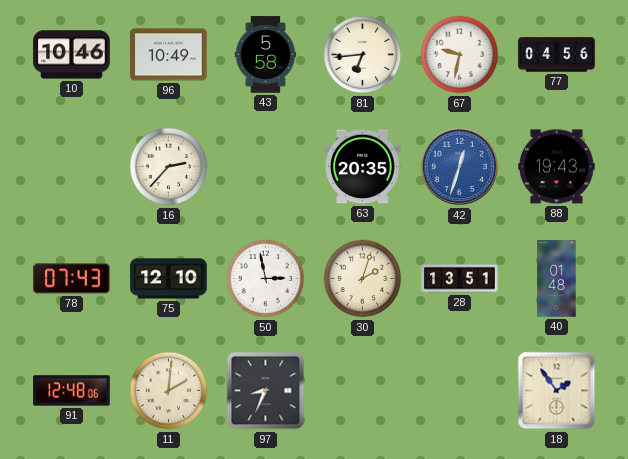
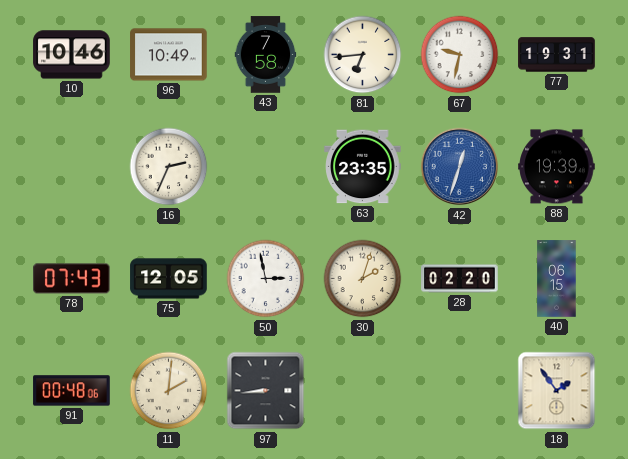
43: 5:58 -> 7:58 (266, 55)
77: 04:56 -> 19:31 (557, 55)
16: 2:37 -> 2:34 (169, 167)
63: 20:35 -> 23:35 (363, 167)
88: 19:43 -> 19:39 (557, 167)
75: 12:10 -> 12:05 (169, 279)
28: 13:51 -> 02:20 (460, 279)
40: 01:48 -> 06:15 (557, 279)
91: 12:48 -> 00:48 (72, 391)
97: 8:34 -> 8:44 (266, 391)
